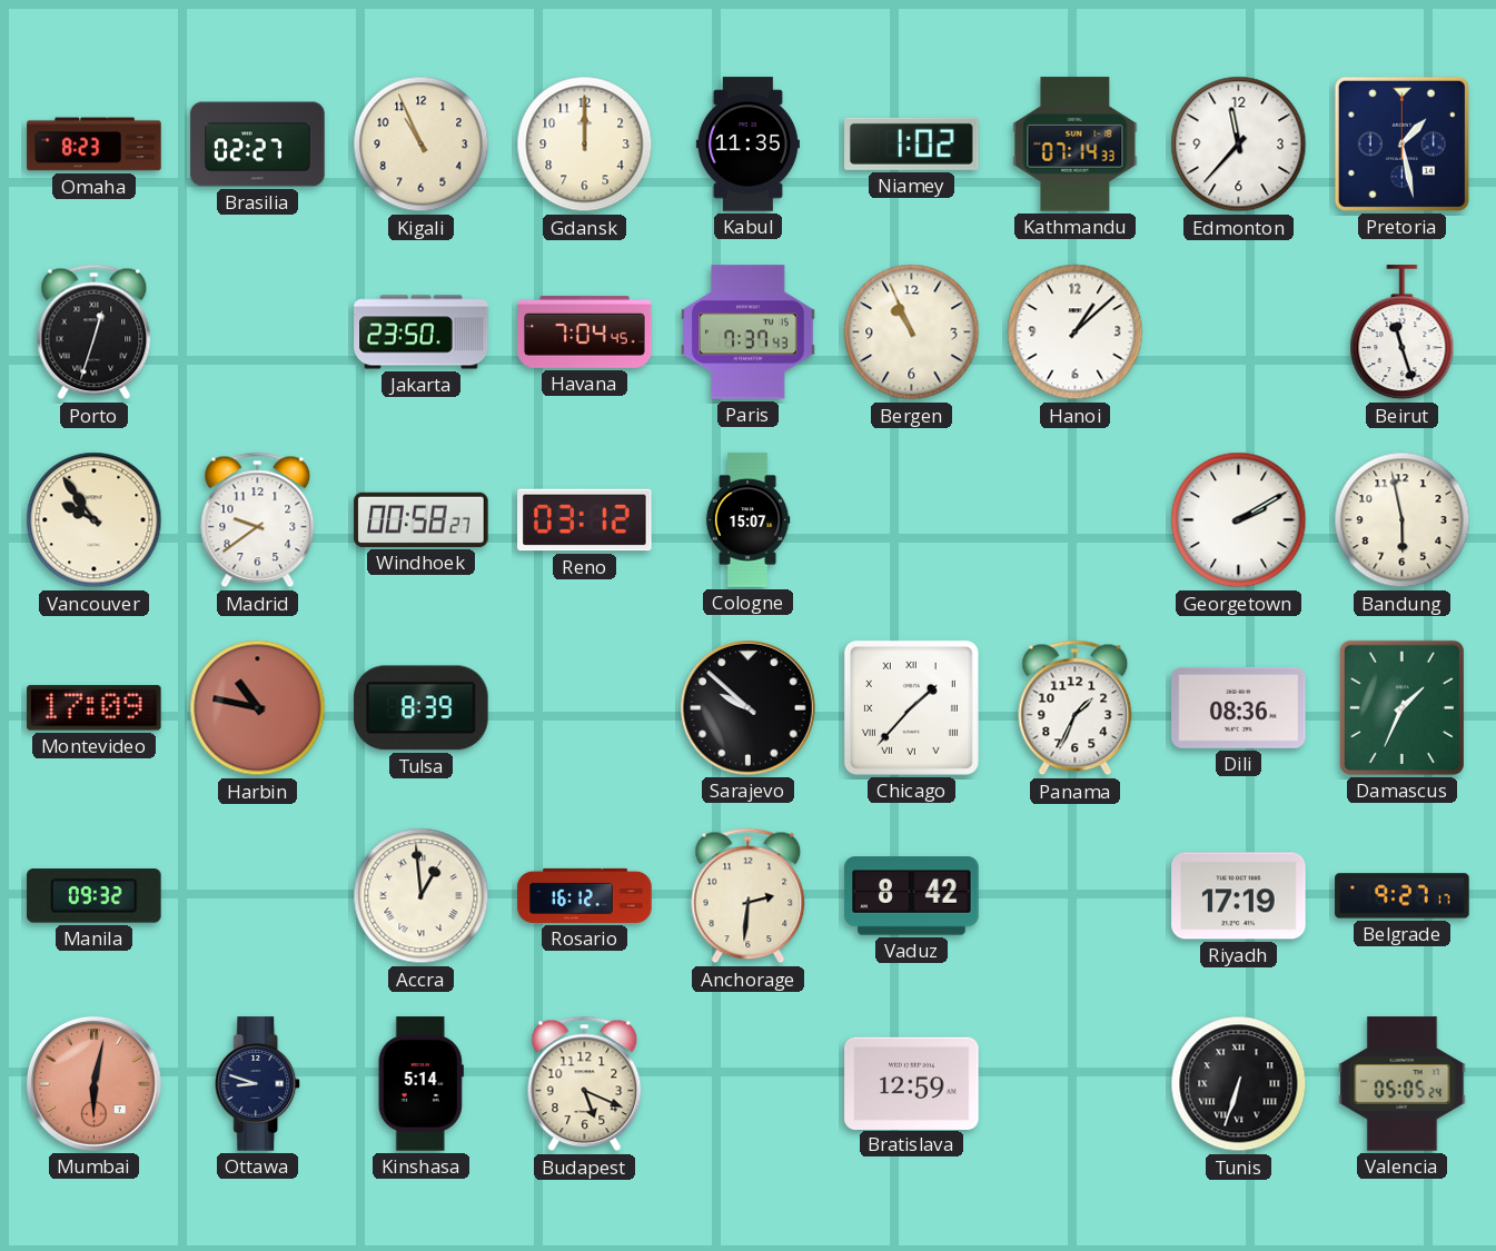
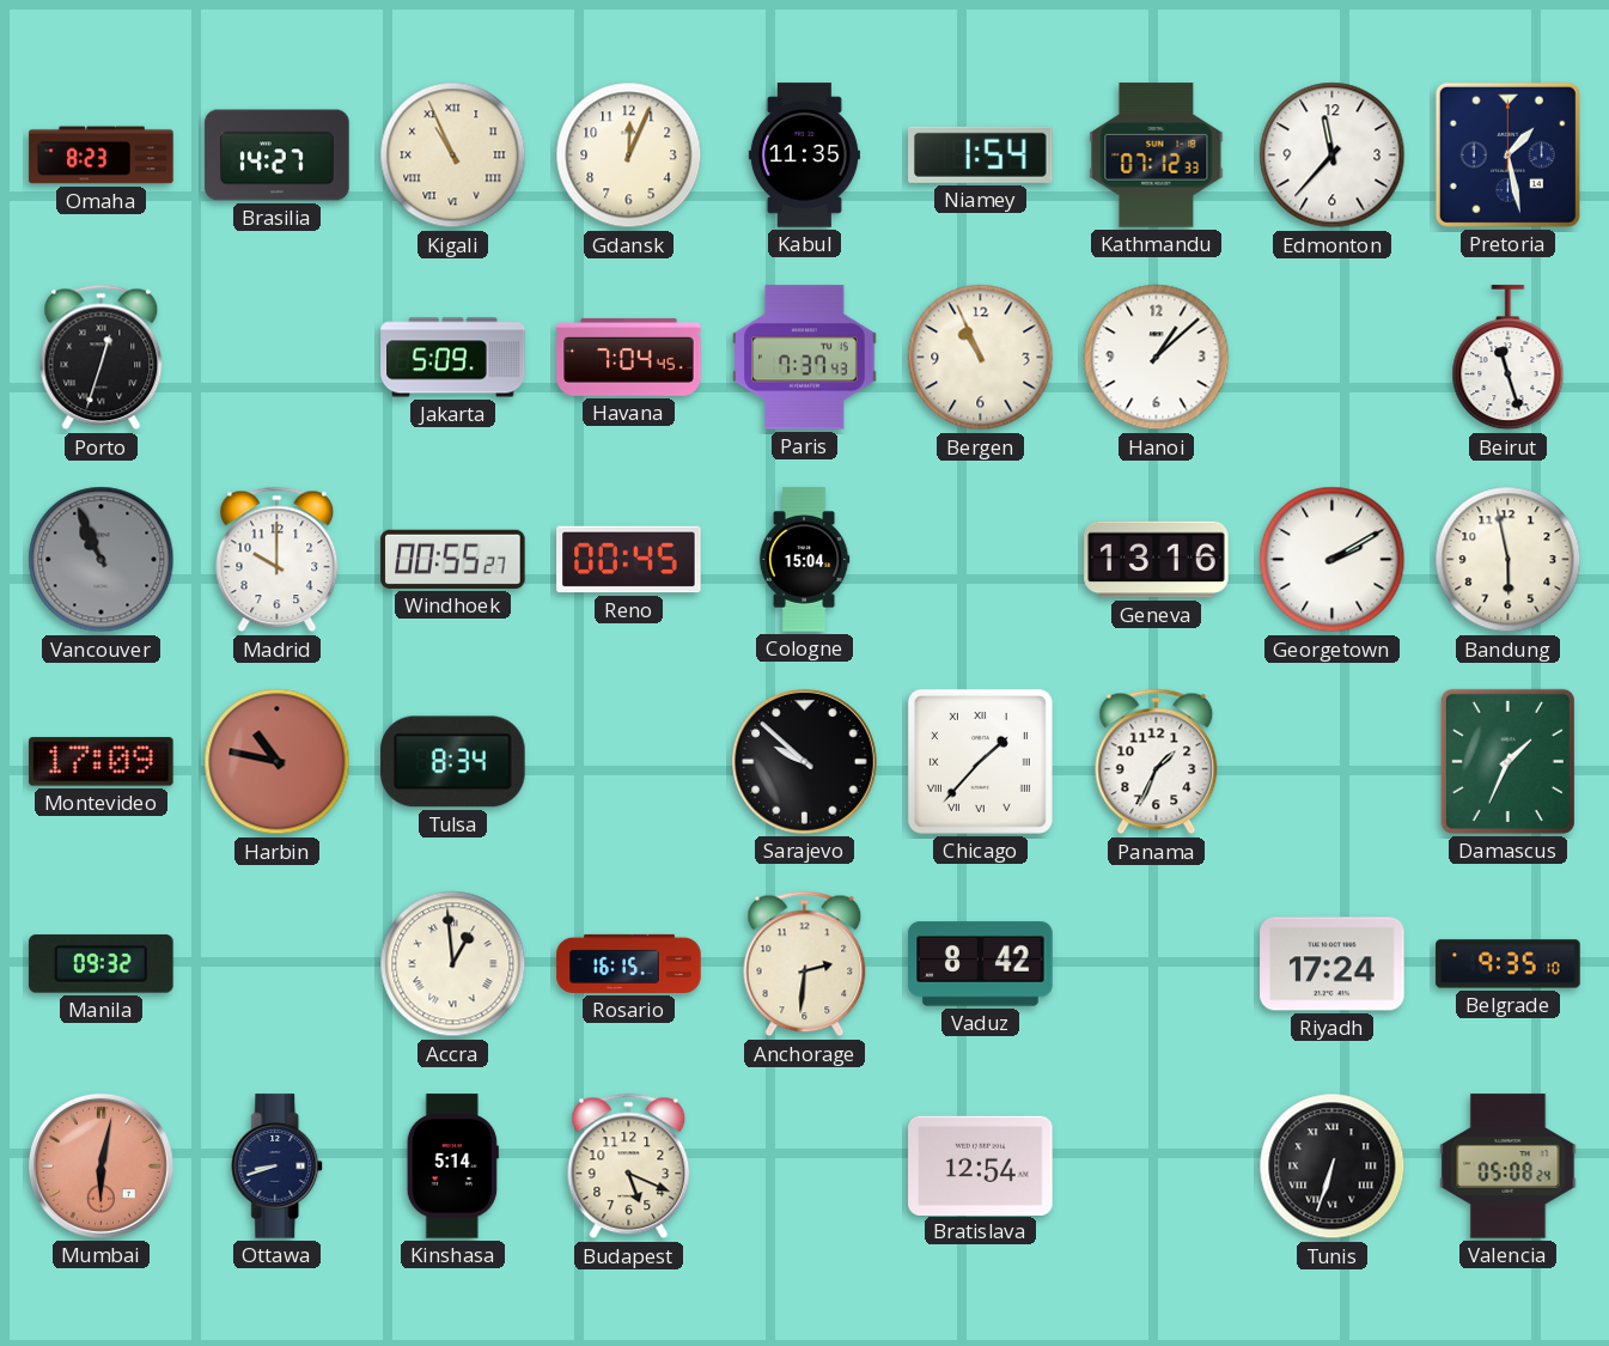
Brasilia: 02:27 -> 14:27 (278, 156)
Kigali numerals: Arabic -> Roman (453, 156)
Gdansk: 12:00 -> 12:04 (629, 156)
Niamey: 1:02 -> 1:54 (981, 154)
Kathmandu: 07:14 -> 07:12 (1157, 156)
Jakarta: 23:50 -> 5:09 (453, 358)
Vancouver: 9:54 -> 10:56 (102, 560)
Vancouver dial: cream -> grey (102, 560)
Madrid: 9:39 -> 10:00 (278, 560)
Windhoek: 00:58 -> 00:55 (453, 559)
Reno: 03:12 -> 00:45 (629, 560)
Cologne: 15:07 -> 15:04 (804, 560)
Geneva: none -> 13:16 (1157, 560)
Tulsa: 8:39 -> 8:34 (453, 762)
Dili: 08:36 -> none (1239, 707)
Rosario: 16:12 -> 16:15 (629, 963)
Riyadh: 17:19 -> 17:24 (1333, 964)
Belgrade: 9:27 -> 9:35 (1509, 964)
Ottawa: 8:48 -> 8:42 (278, 1167)
Bratislava: 12:59 -> 12:54 (981, 1165)
Valencia: 05:05 -> 05:08 (1509, 1167)
